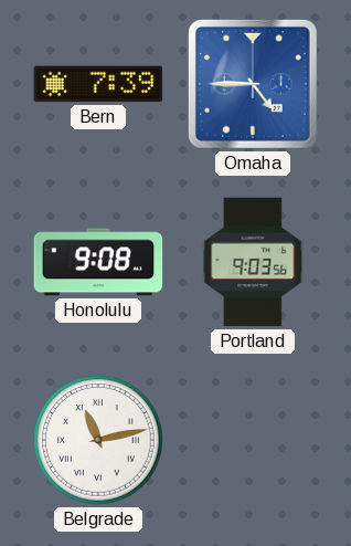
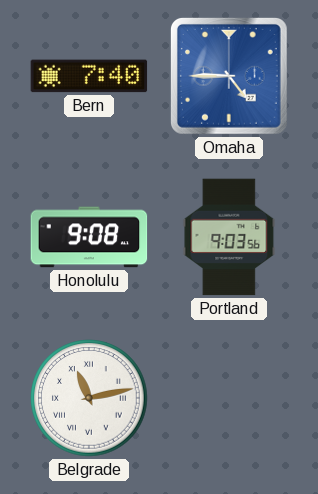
Bern: 7:39 -> 7:40 (89, 76)
